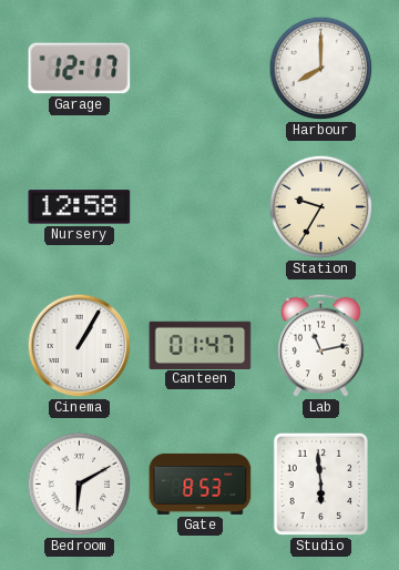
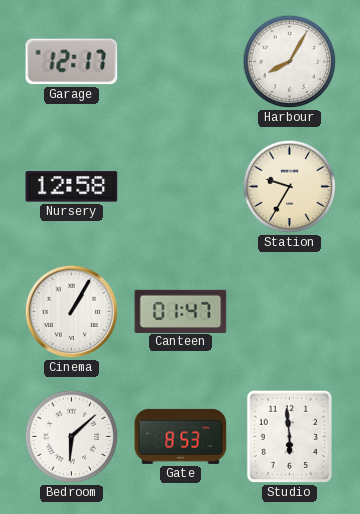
Harbour: 8:00 -> 8:05 (290, 62)
Lab: 11:13 -> none (321, 345)
Bedroom: 6:10 -> 6:08 (72, 437)
